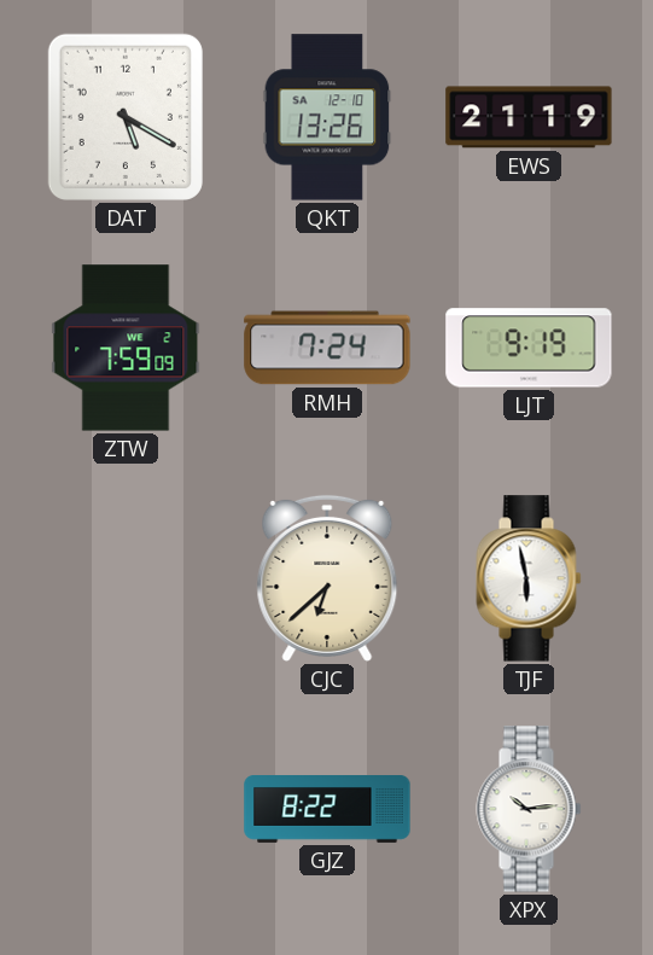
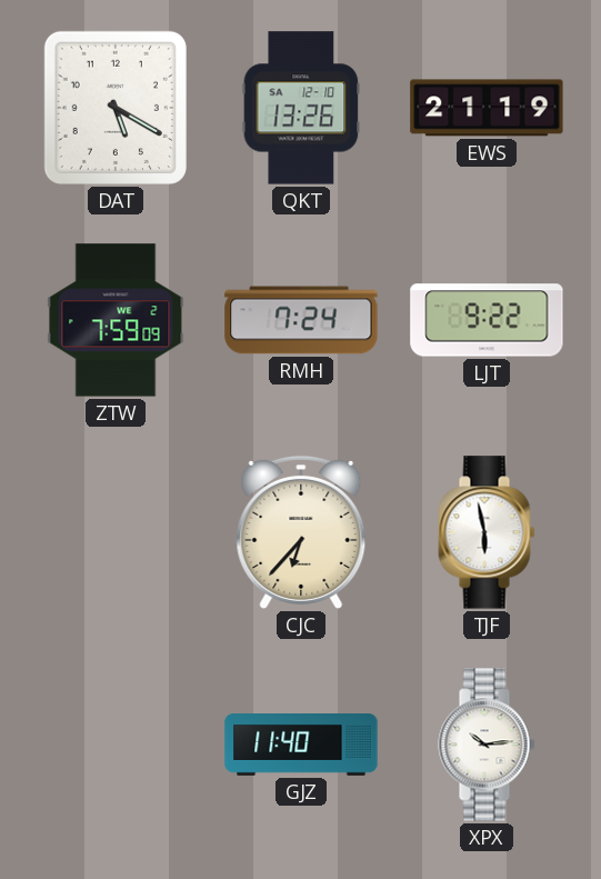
LJT: 9:19 -> 9:22 (487, 320)
CJC: 6:38 -> 6:37 (301, 532)
GJZ: 8:22 -> 11:40 (301, 746)
